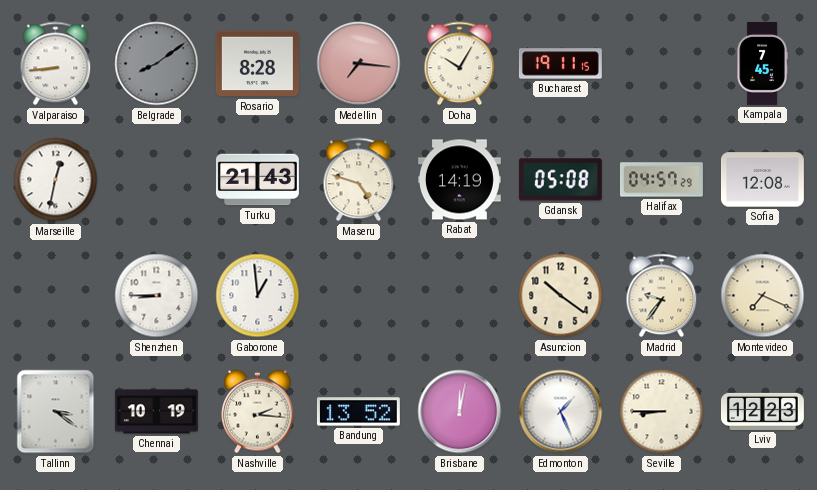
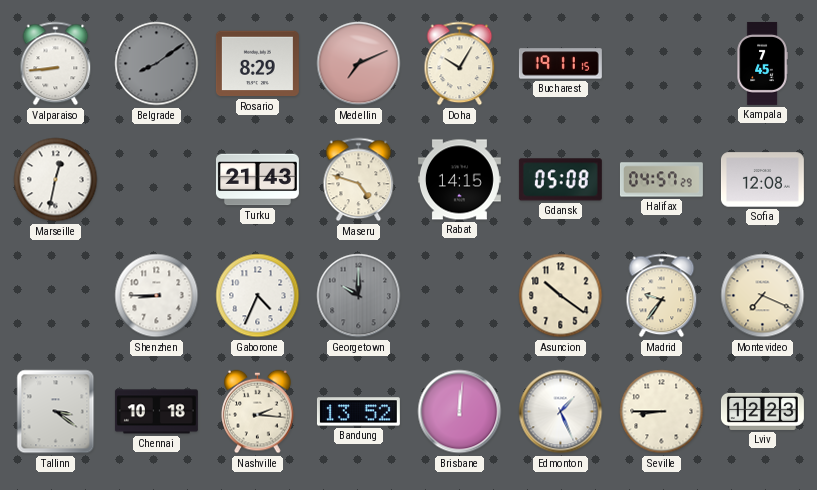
Rosario: 8:28 -> 8:29 (257, 64)
Medellin: 7:16 -> 7:11 (359, 64)
Rabat: 14:19 -> 14:15 (459, 180)
Gaborone: 12:59 -> 4:34 (258, 296)
Georgetown: none -> 10:00 (359, 296)
Chennai: 10:19 -> 10:18 (156, 412)
Brisbane: 12:02 -> 12:01 (460, 412)
